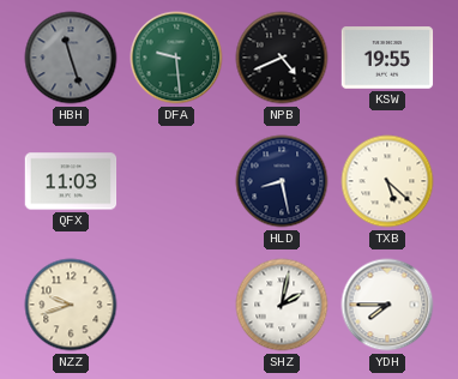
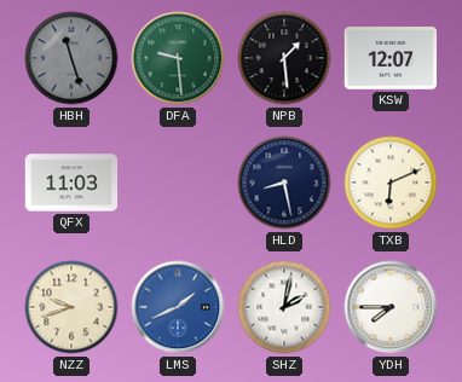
NPB: 4:41 -> 1:29 (284, 58)
KSW: 19:55 -> 12:07 (391, 58)
TXB: 5:22 -> 6:11 (391, 183)
LMS: none -> 1:41 (178, 307)
